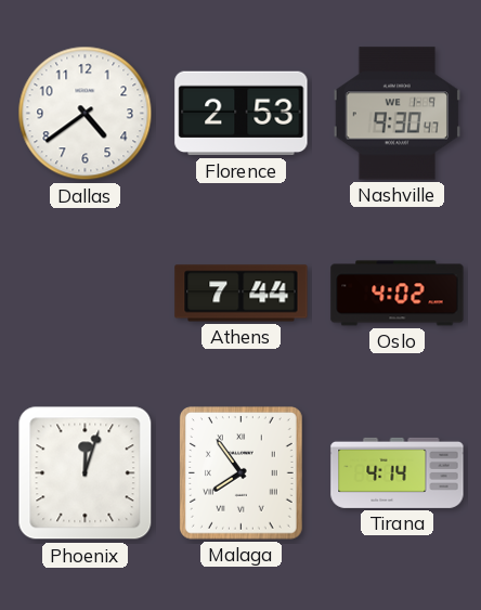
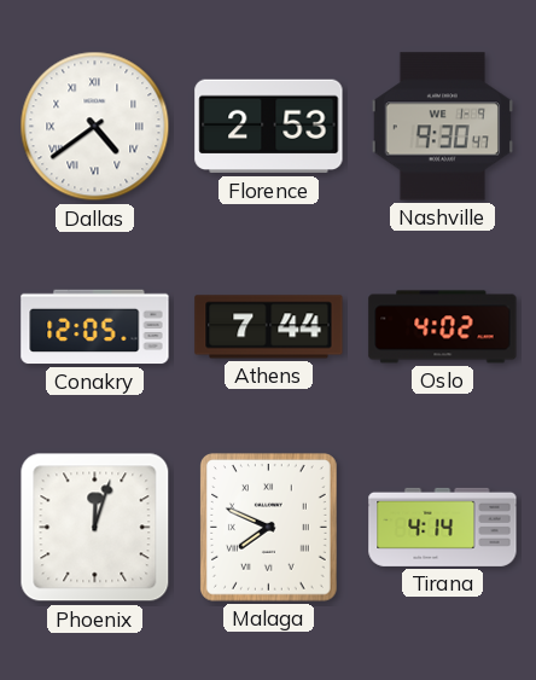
Dallas numerals: Arabic -> Roman (95, 127)
Conakry: none -> 12:05 (95, 327)
Malaga: 7:54 -> 7:49 (269, 528)
